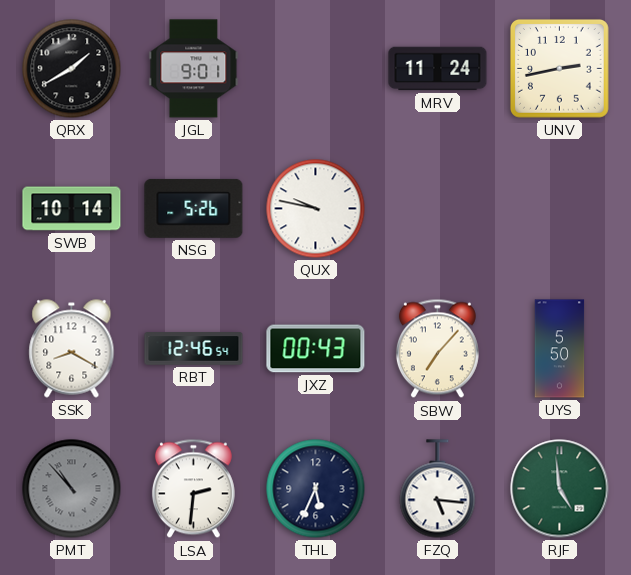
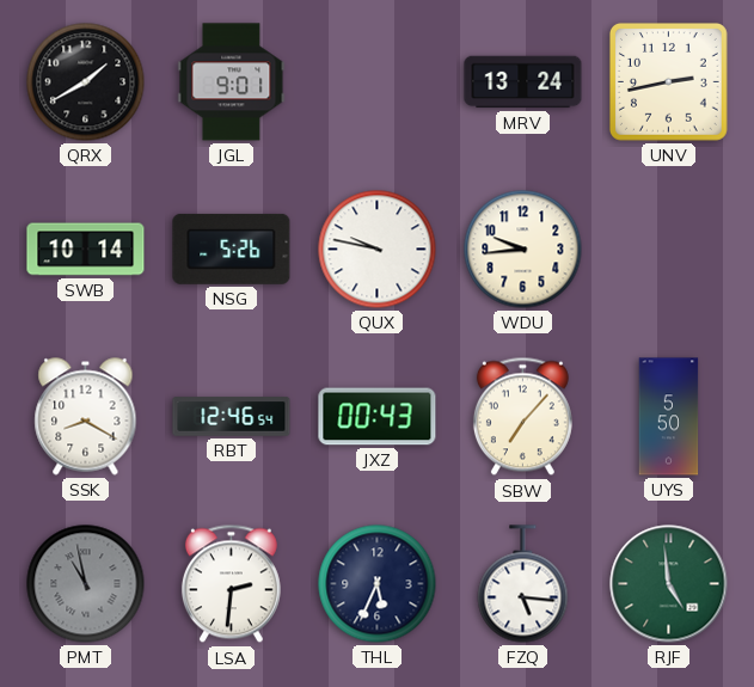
MRV: 11:24 -> 13:24 (523, 82)
WDU: none -> 9:44 (523, 250)
PMT: 10:53 -> 10:58 (86, 584)
